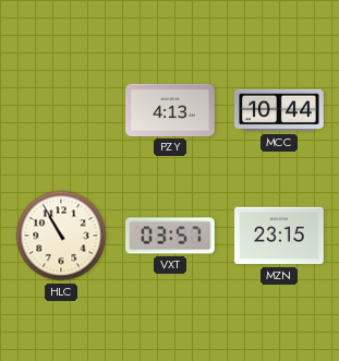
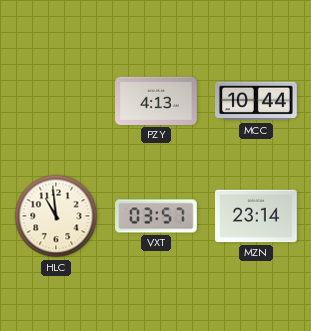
HLC: 10:55 -> 10:59 (56, 216)
MZN: 23:15 -> 23:14 (257, 216)
